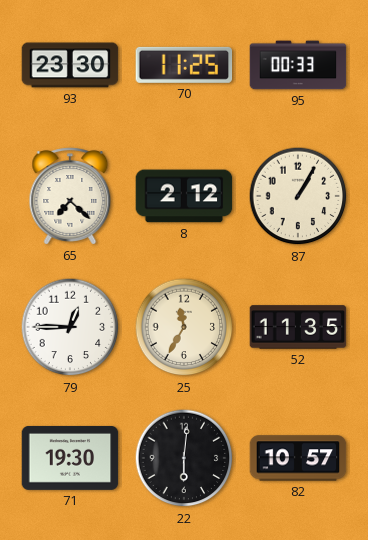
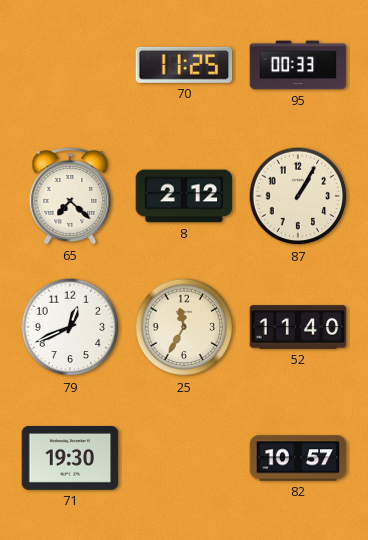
93: 23:30 -> none (70, 65)
79: 12:45 -> 12:41 (70, 327)
52: 11:35 -> 11:40 (298, 327)
22: 6:01 -> none (184, 458)
